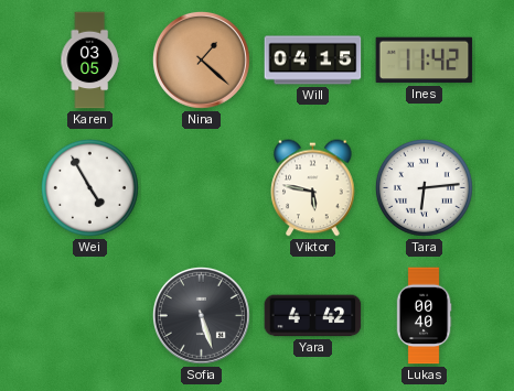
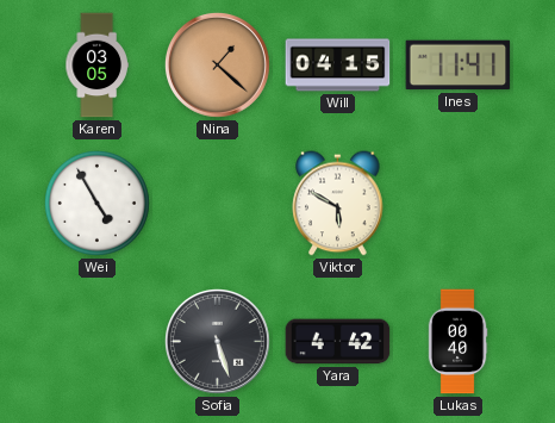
Ines: 11:42 -> 11:41 (459, 66)
Viktor: 5:47 -> 5:50 (338, 204)
Tara: 6:14 -> none (424, 187)
